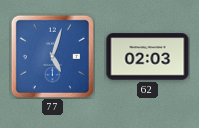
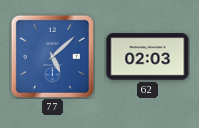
77: 5:03 -> 5:08 (52, 56)
